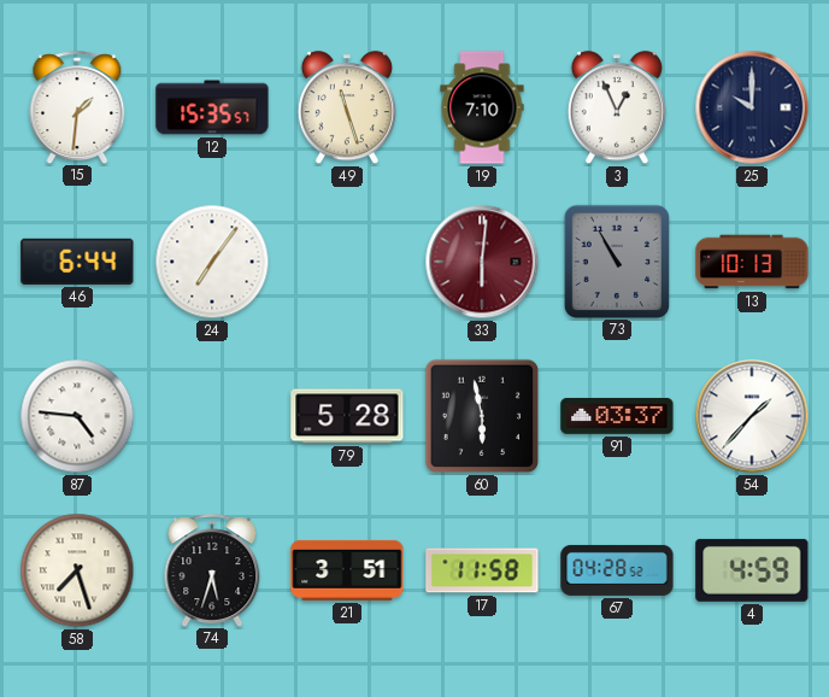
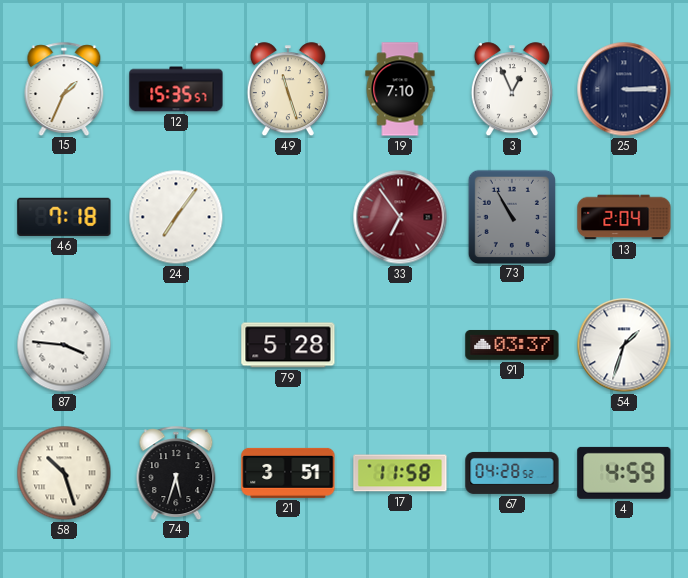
15: 1:31 -> 1:34 (64, 89)
25: 10:00 -> 3:15 (624, 89)
46: 6:44 -> 7:18 (64, 217)
33: 6:01 -> 6:54 (400, 217)
13: 10:13 -> 2:04 (624, 217)
87: 4:46 -> 3:46 (64, 345)
60: 5:58 -> none (482, 416)
54: 1:37 -> 1:33 (624, 345)
58: 7:27 -> 10:27 (64, 473)
